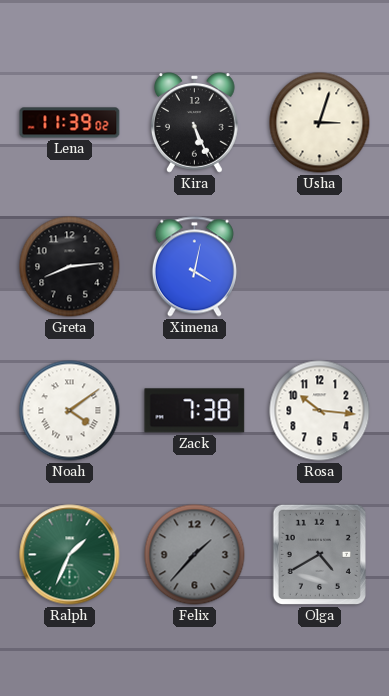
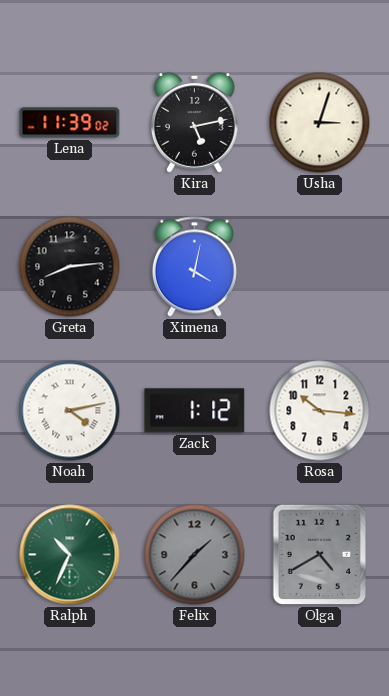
Kira: 5:26 -> 5:13 (194, 123)
Noah: 4:09 -> 4:13 (70, 411)
Zack: 7:38 -> 1:12 (195, 411)
Ralph: 1:34 -> 10:34 (70, 555)
